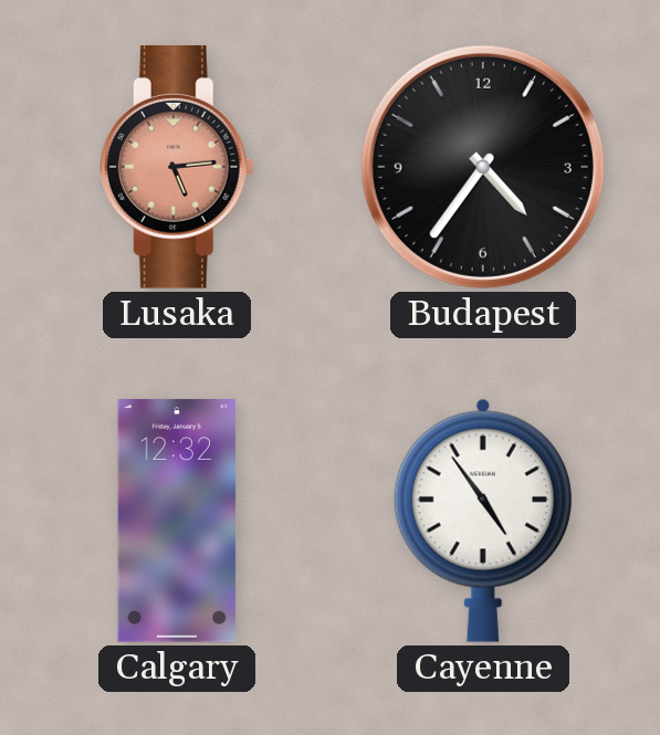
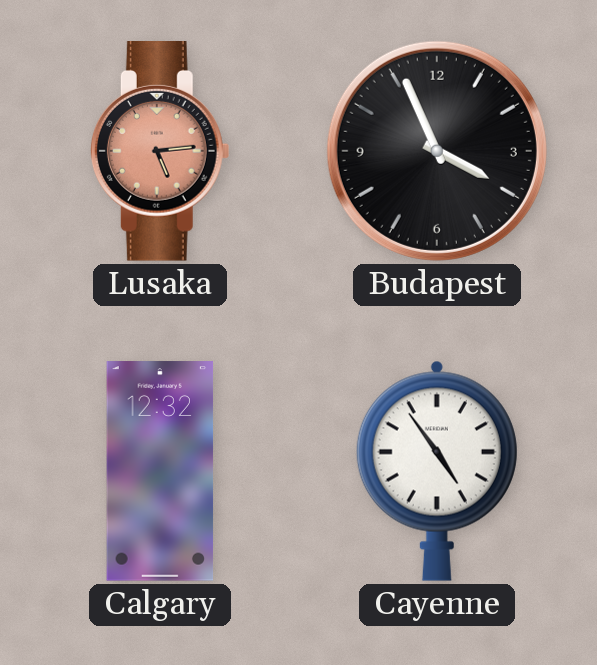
Budapest: 4:36 -> 3:56 (437, 151)
